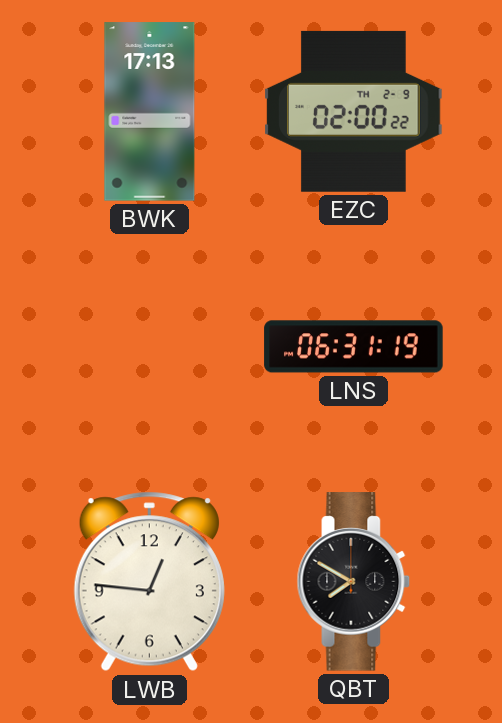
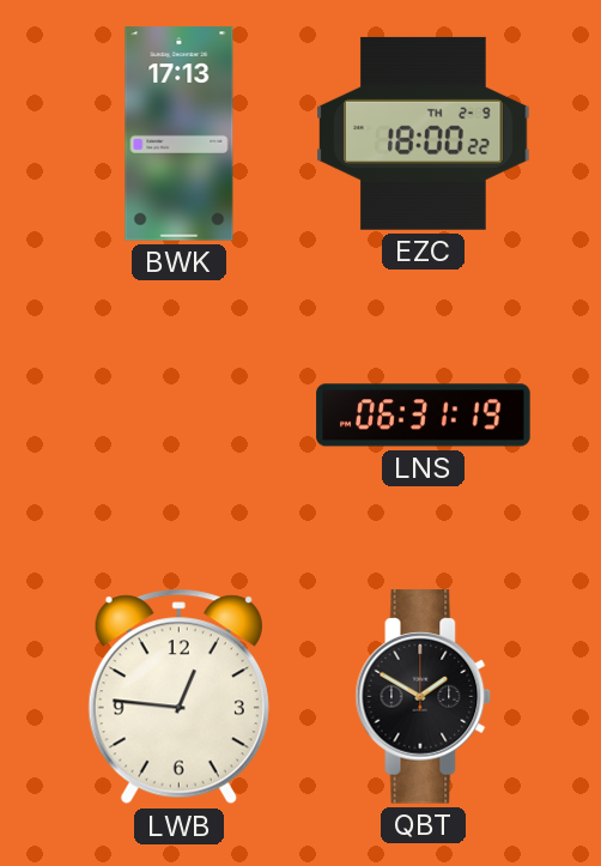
EZC: 02:00 -> 18:00 (424, 133)
QBT: 7:50 -> 1:50 (424, 697)
